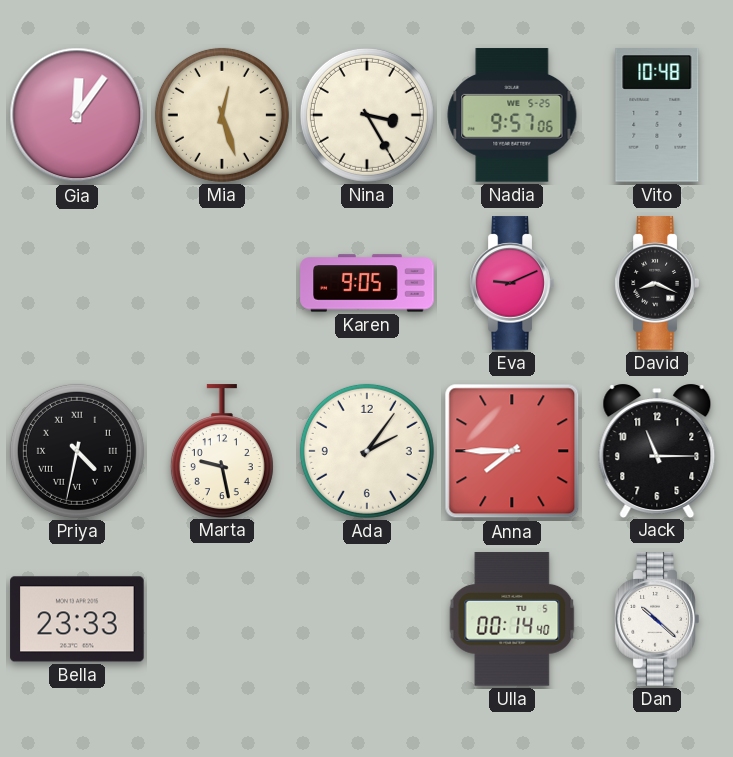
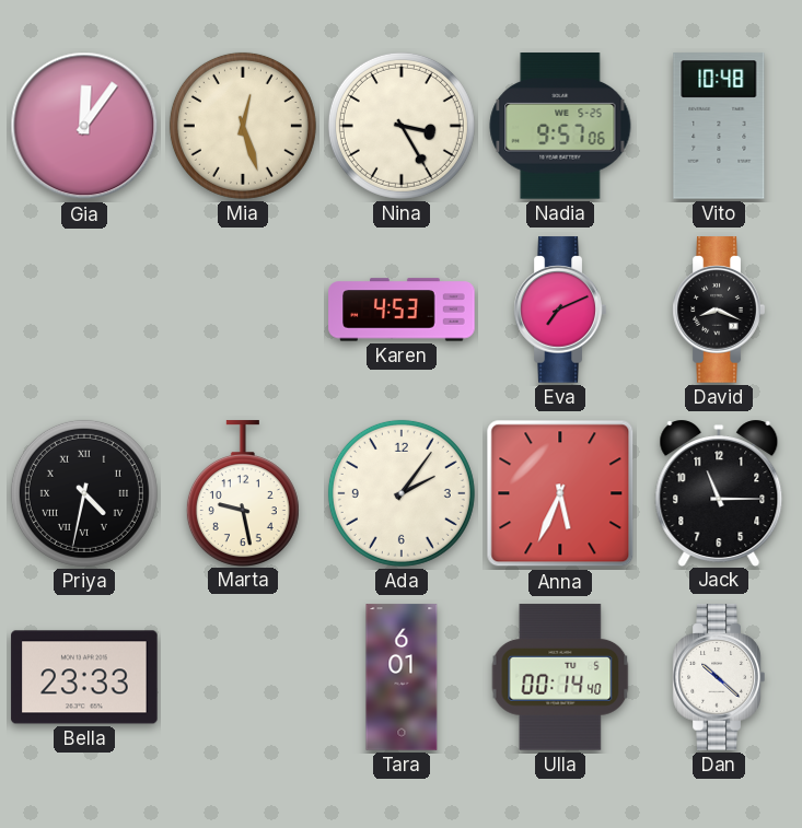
Karen: 9:05 -> 4:53 (402, 310)
Eva: 9:11 -> 7:11 (560, 310)
Anna: 7:45 -> 5:34 (560, 493)
Tara: none -> 6:01 (402, 677)
